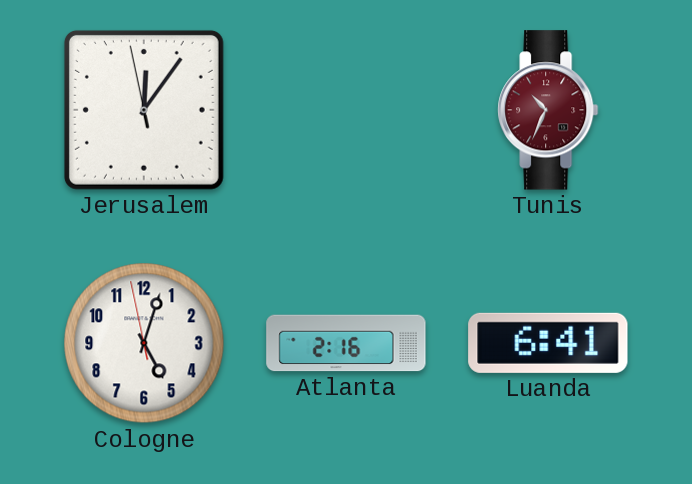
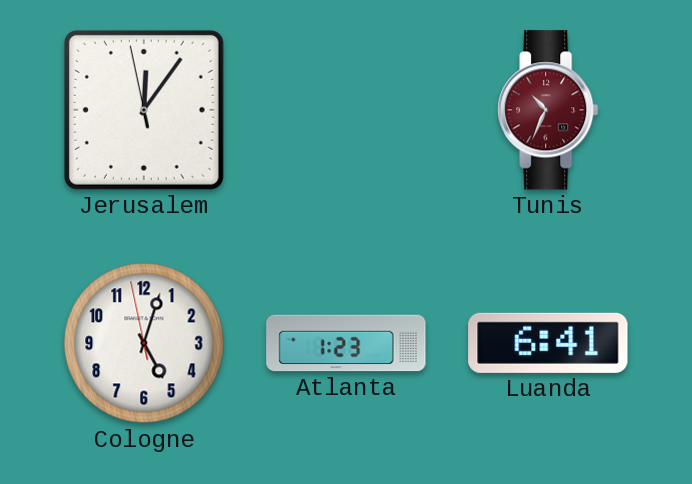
Atlanta: 2:16 -> 1:23 (346, 343)
